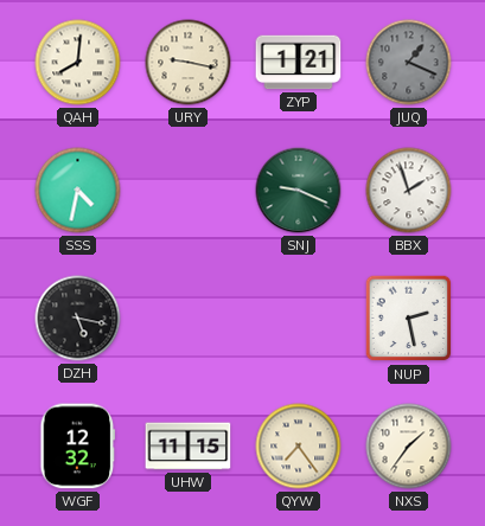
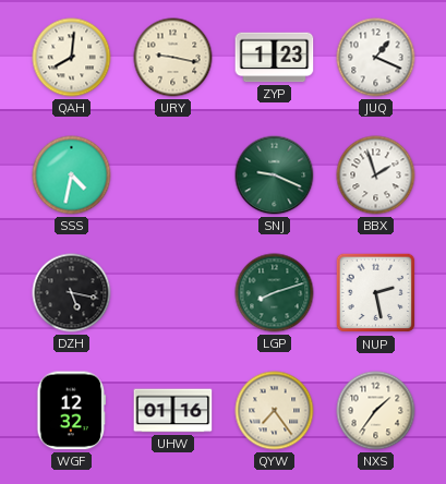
ZYP: 1:21 -> 1:23 (275, 58)
JUQ dial: grey -> white (376, 58)
LGP: none -> 8:12 (275, 293)
UHW: 11:15 -> 01:16 (173, 411)
